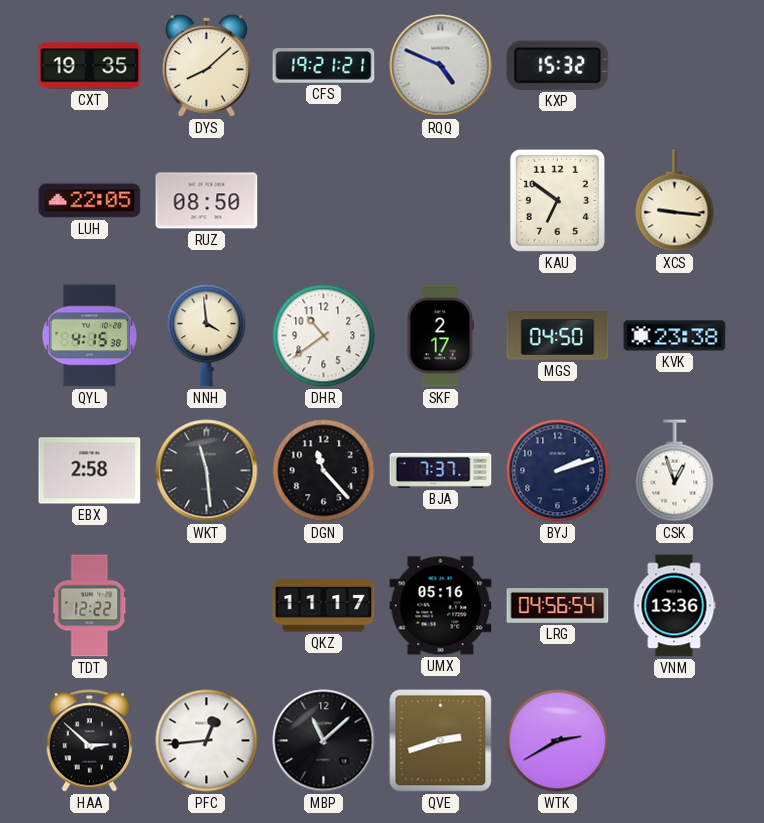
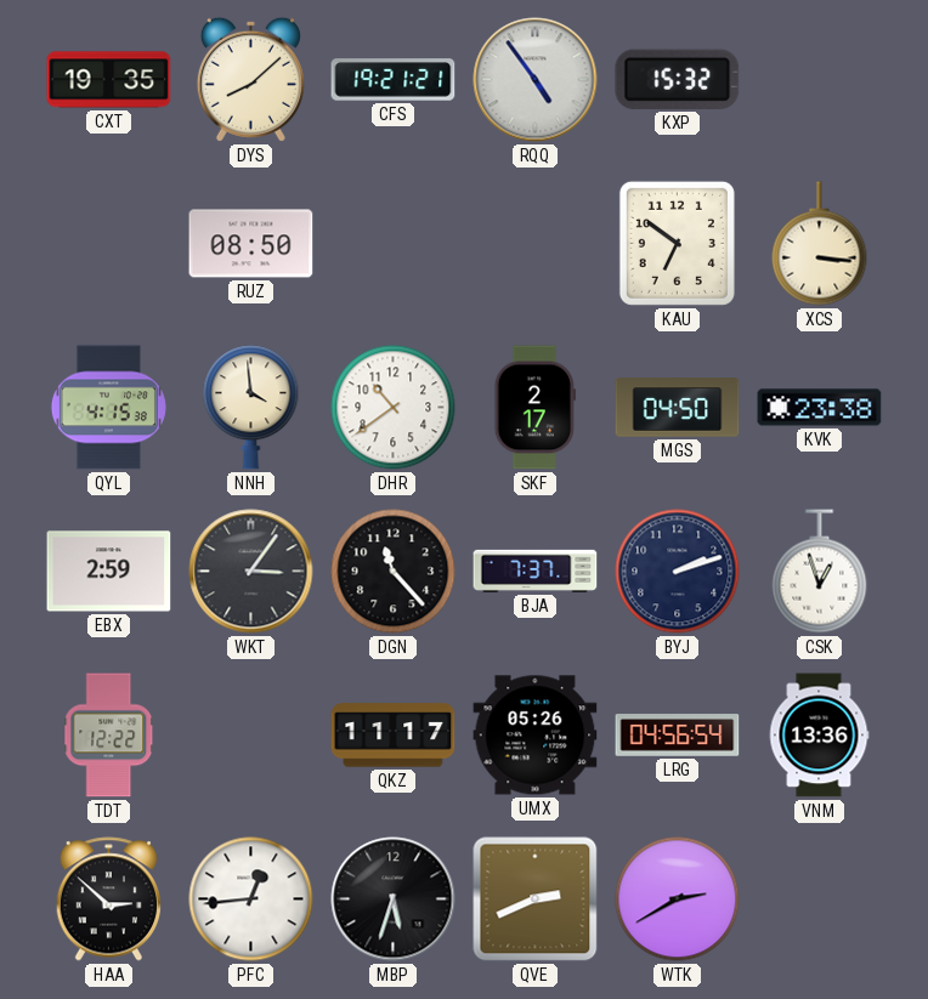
RQQ: 4:49 -> 4:54 (536, 80)
LUH: 22:05 -> none (90, 201)
XCS: 9:16 -> 3:16 (820, 244)
EBX: 2:58 -> 2:59 (109, 572)
WKT: 11:29 -> 3:06 (251, 572)
UMX: 05:16 -> 05:26 (536, 736)
MBP: 11:08 -> 5:33 (394, 899)
QVE: 2:42 -> 2:41 (536, 899)
